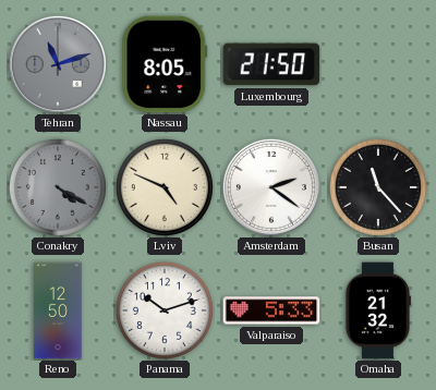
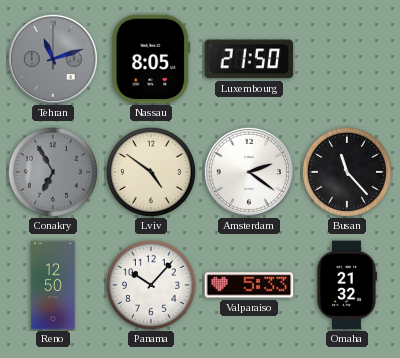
Conakry: 4:20 -> 6:55 (53, 172)
Lviv: 4:49 -> 4:51 (151, 172)
Panama: 10:12 -> 10:07 (151, 285)
